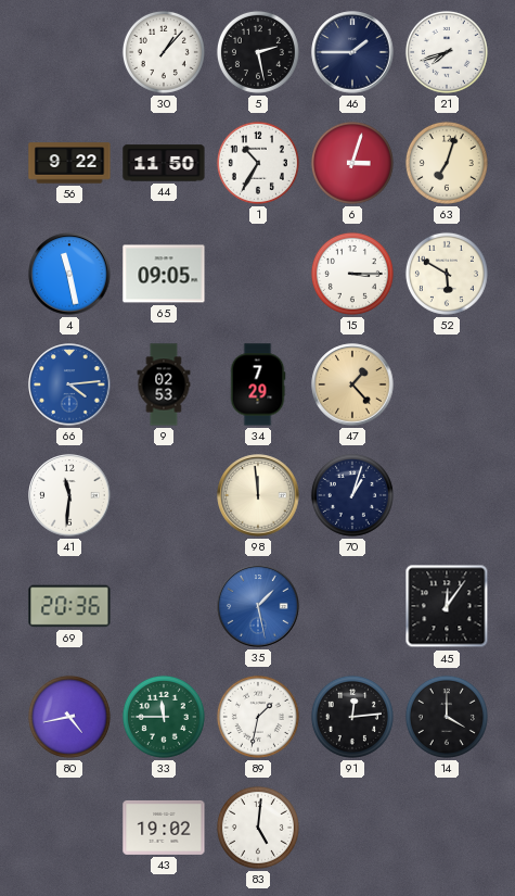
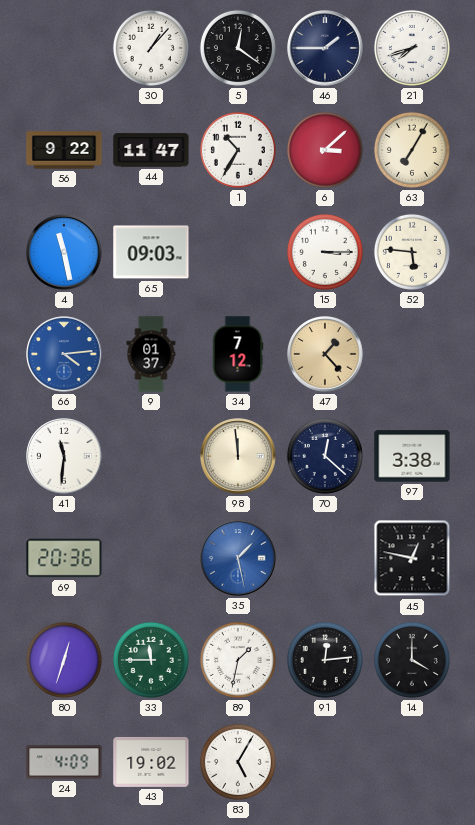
5: 2:28 -> 12:21 (238, 48)
44: 11:50 -> 11:47 (151, 150)
6: 3:03 -> 3:08 (325, 150)
63: 7:03 -> 7:05 (412, 150)
65: 09:05 -> 09:03 (151, 252)
52: 5:50 -> 5:46 (412, 252)
9: 02:53 -> 01:37 (151, 354)
34: 7:29 -> 7:12 (238, 354)
70: 1:03 -> 12:22 (325, 456)
97: none -> 3:38 (412, 456)
45: 12:06 -> 12:47 (412, 558)
80: 4:43 -> 12:33 (64, 660)
24: none -> 4:09 (64, 762)
83: 5:01 -> 5:05 (238, 762)
